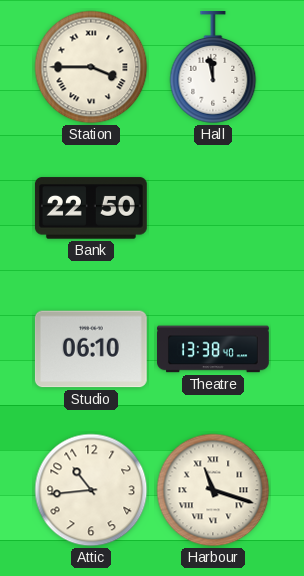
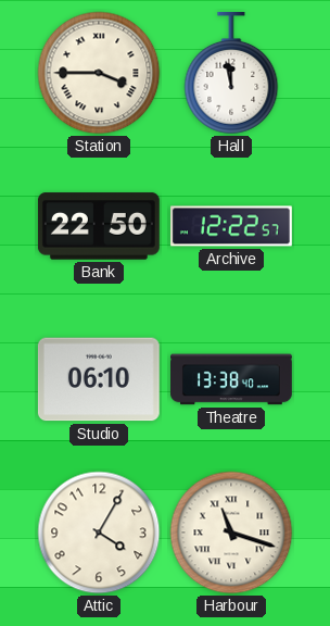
Archive: none -> 12:22 (232, 226)
Attic: 10:44 -> 4:05 (99, 533)
